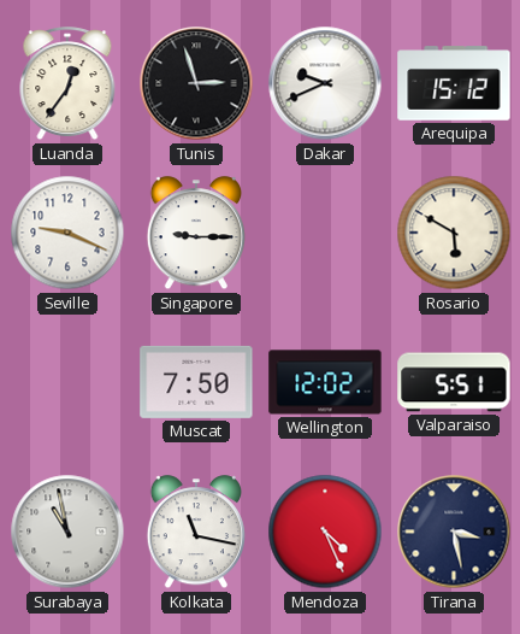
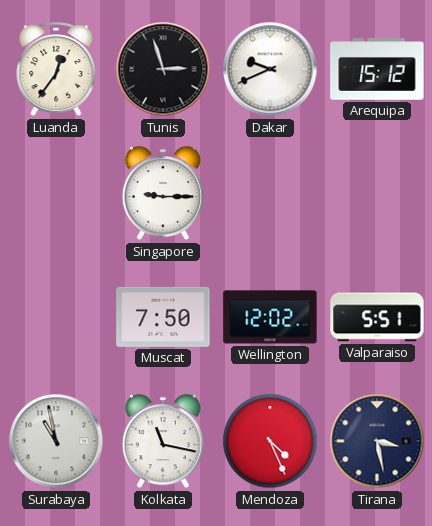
Seville: 9:19 -> none (67, 233)
Rosario: 5:50 -> none (454, 233)
